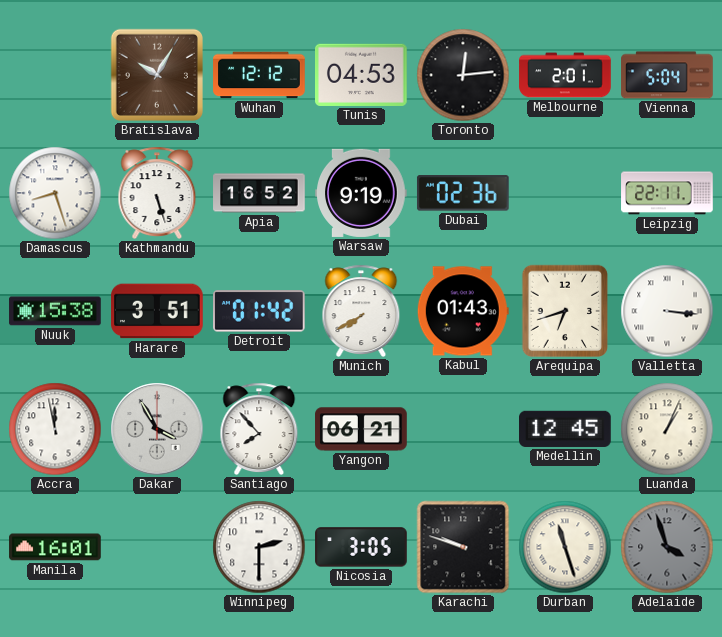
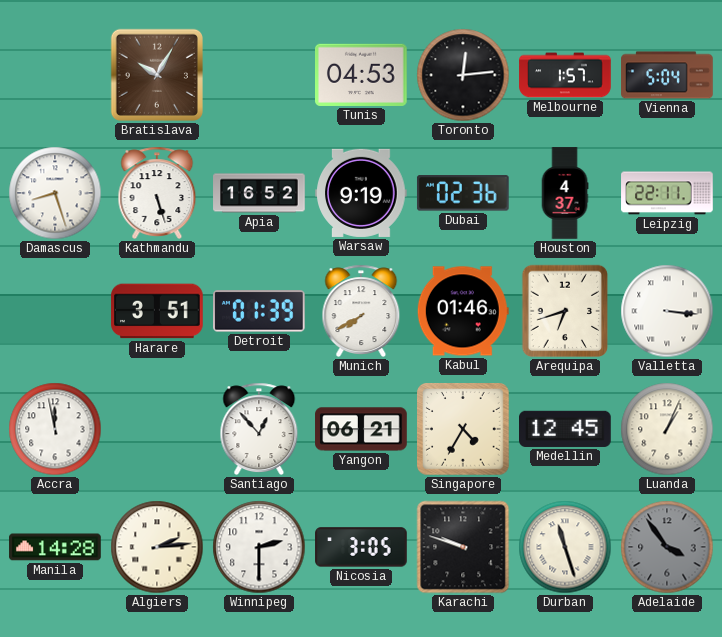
Wuhan: 12:12 -> none (259, 75)
Melbourne: 2:01 -> 1:57 (565, 75)
Houston: none -> 4:37 (565, 193)
Nuuk: 15:38 -> none (55, 311)
Detroit: 01:42 -> 01:39 (260, 311)
Kabul: 01:43 -> 01:46 (463, 311)
Dakar: 3:55 -> none (157, 429)
Santiago: 7:53 -> 12:53 (259, 429)
Singapore: none -> 4:35 (464, 430)
Manila: 16:01 -> 14:28 (55, 547)
Algiers: none -> 2:14 (157, 547)
Adelaide: 3:57 -> 3:54 (667, 547)
